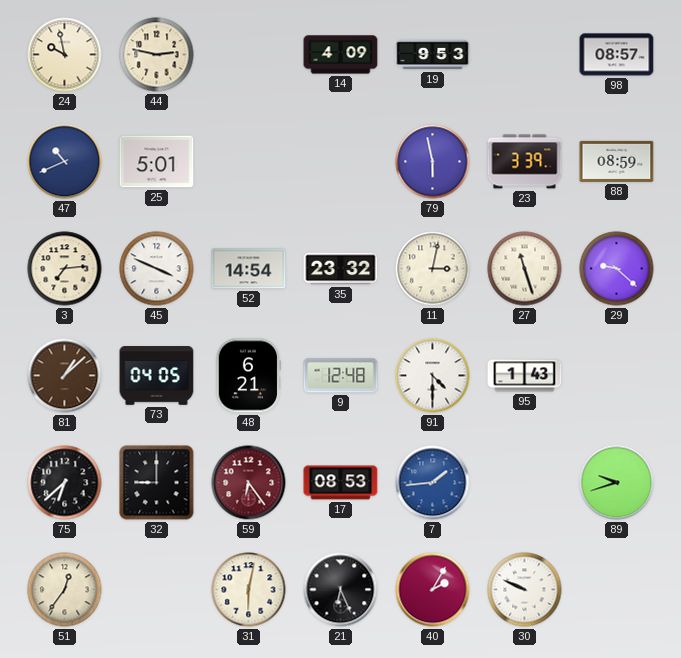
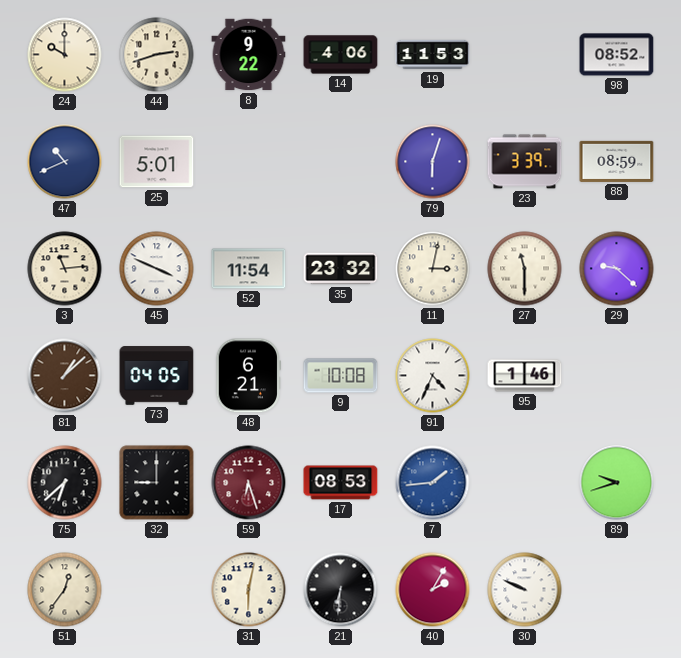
24: 9:58 -> 10:00 (65, 55)
44: 2:47 -> 2:42 (157, 55)
8: none -> 9:22 (249, 55)
14: 4:09 -> 4:06 (341, 55)
19: 9:53 -> 11:53 (433, 55)
98: 08:57 -> 08:52 (617, 55)
79: 5:58 -> 6:03 (433, 162)
3: 7:14 -> 11:14 (65, 269)
52: 14:54 -> 11:54 (249, 269)
27: 11:27 -> 11:30 (525, 269)
9: 12:48 -> 10:08 (341, 376)
91: 4:30 -> 4:34 (433, 376)
95: 1:43 -> 1:46 (525, 376)
59: 6:24 -> 6:27 (249, 483)
21: 6:26 -> 6:31 (341, 590)
